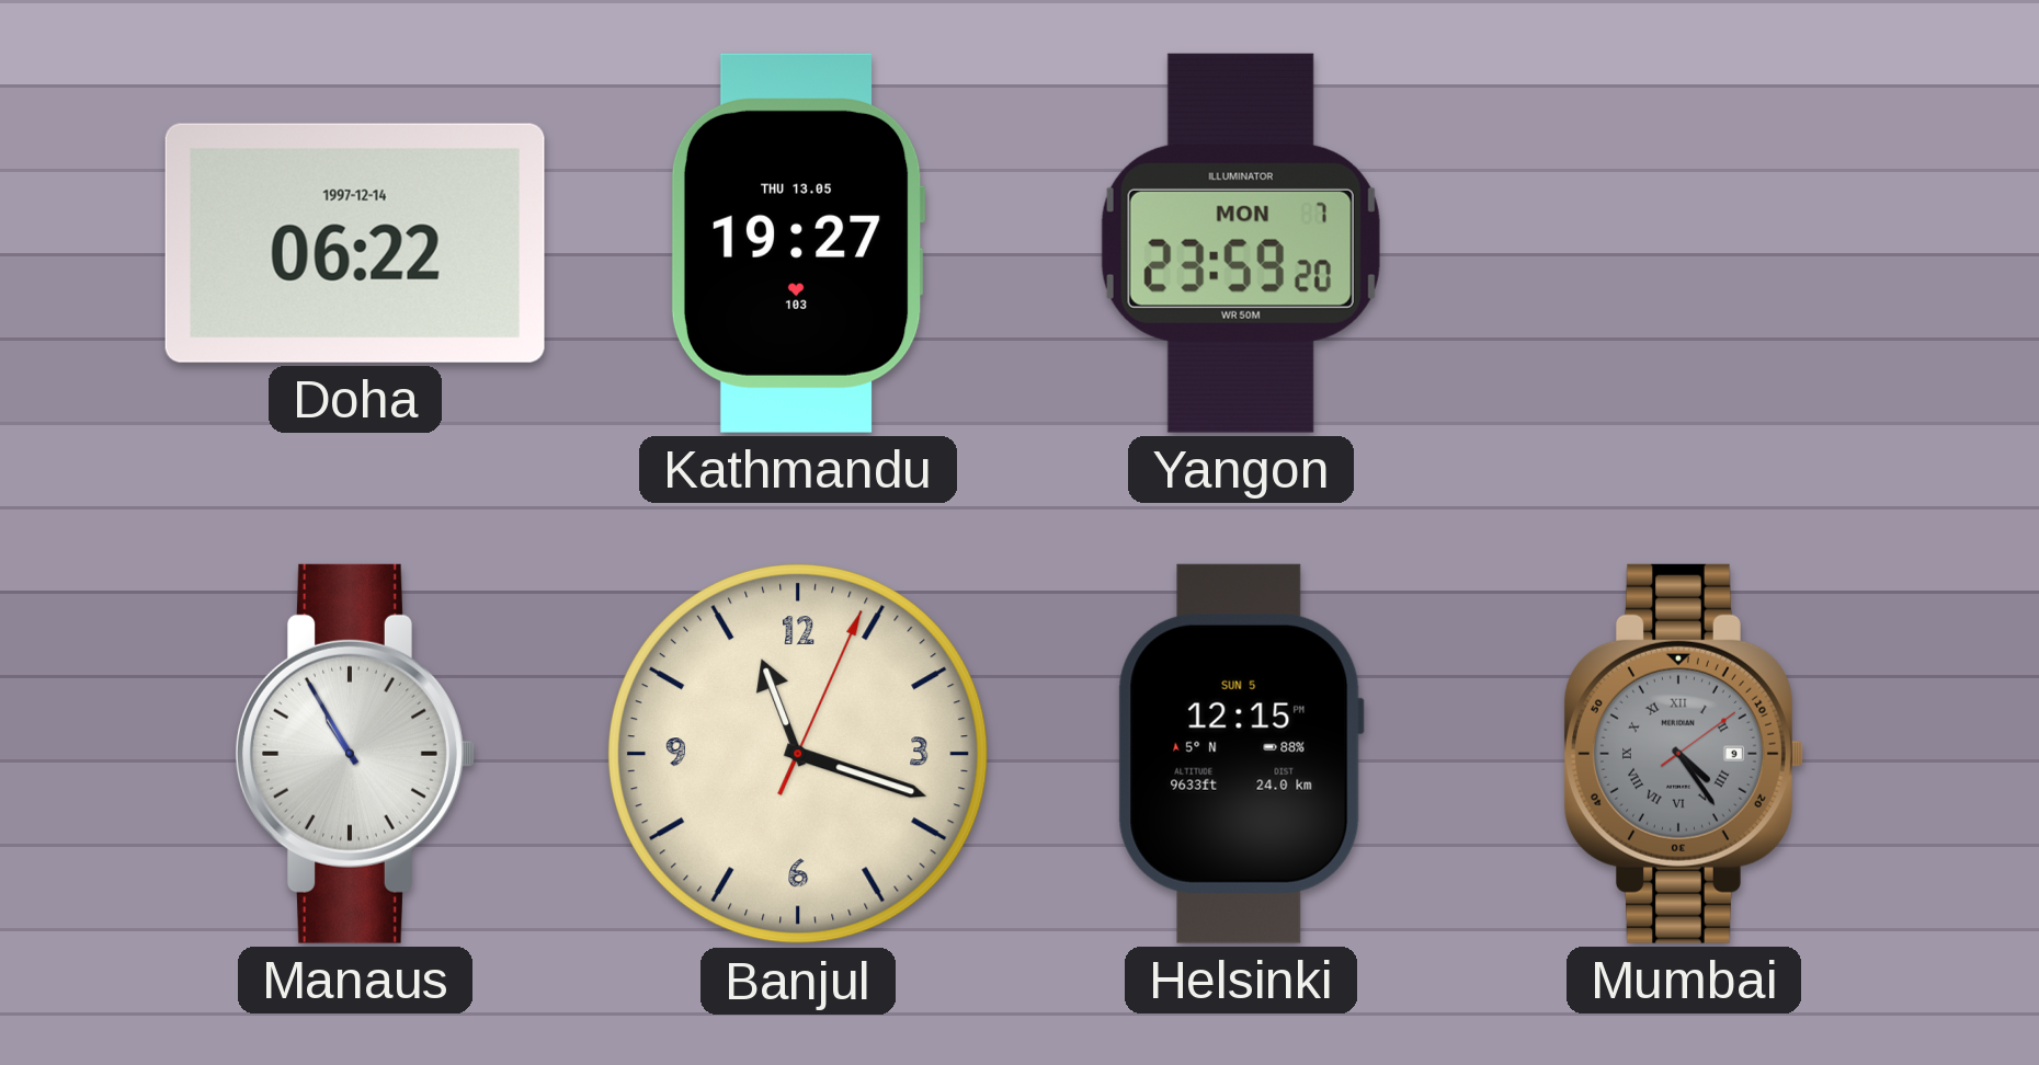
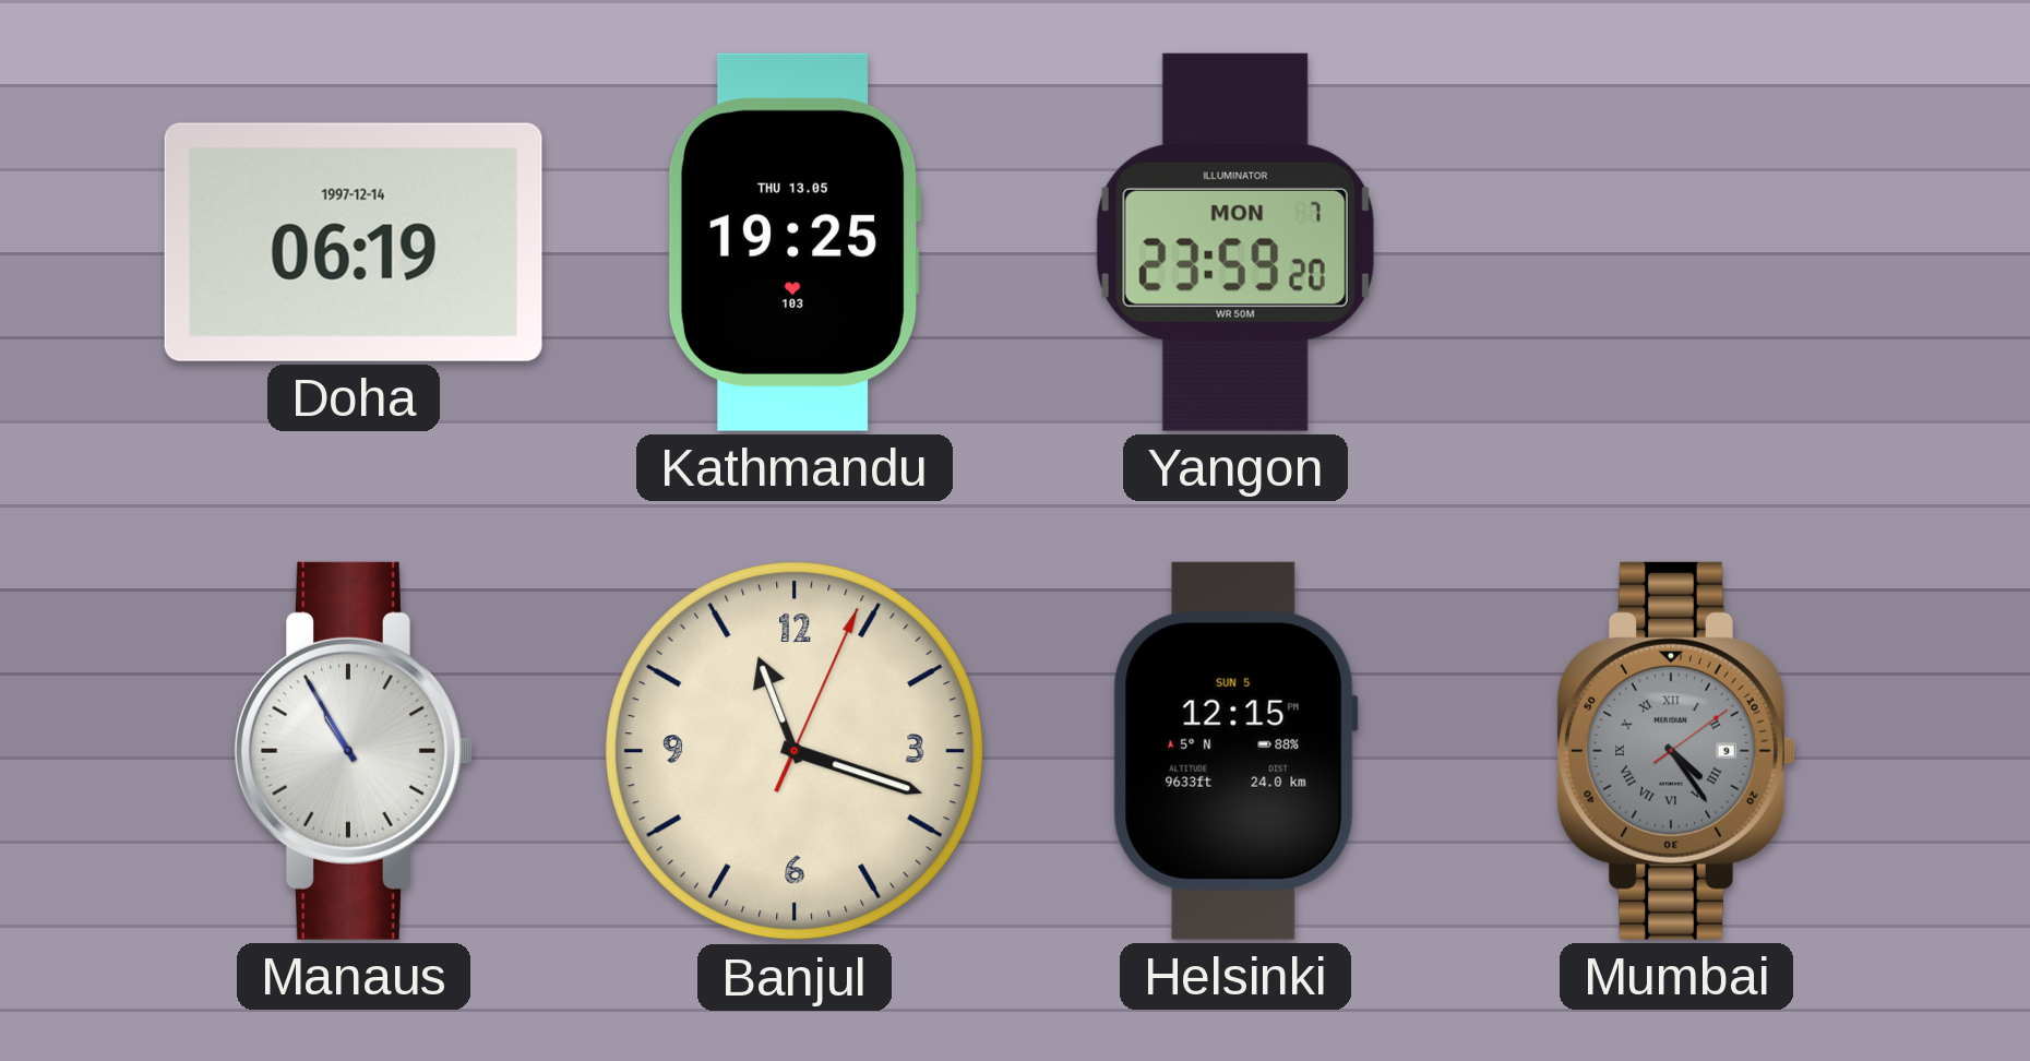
Doha: 06:22 -> 06:19 (354, 242)
Kathmandu: 19:27 -> 19:25 (795, 242)
